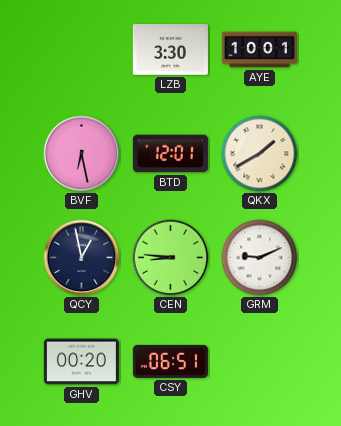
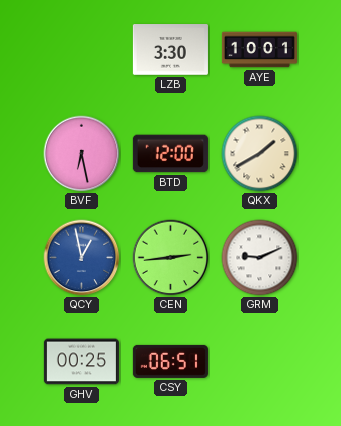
BTD: 12:01 -> 12:00 (170, 154)
QCY dial: navy -> blue (82, 258)
CEN: 8:46 -> 2:44 (171, 258)
GHV: 00:20 -> 00:25 (81, 362)
